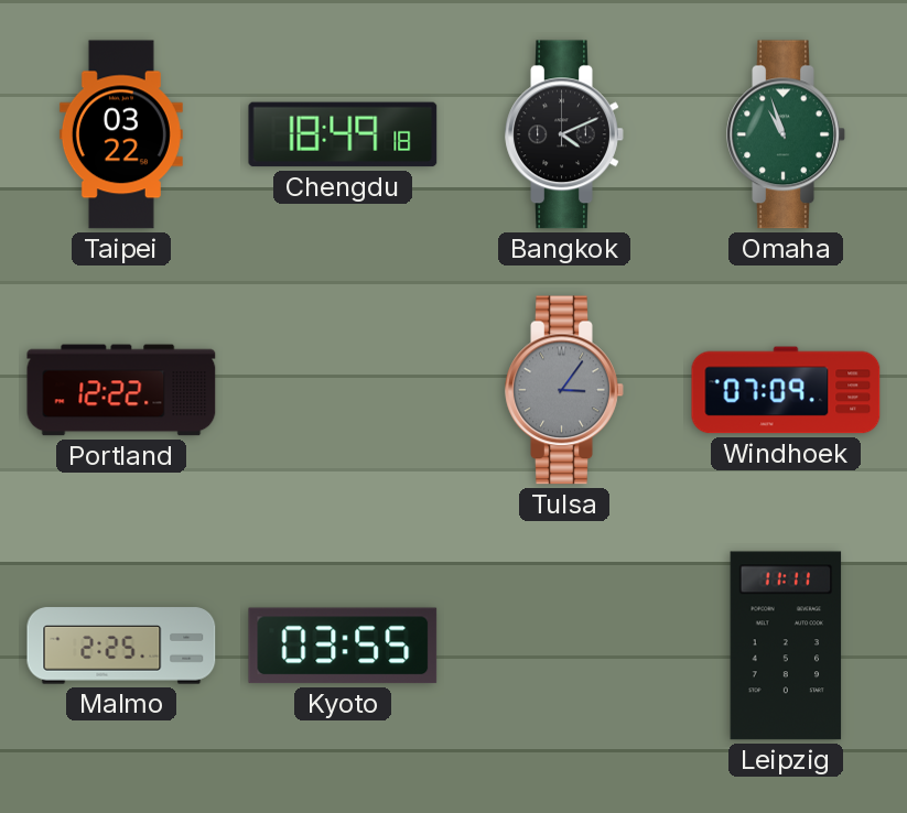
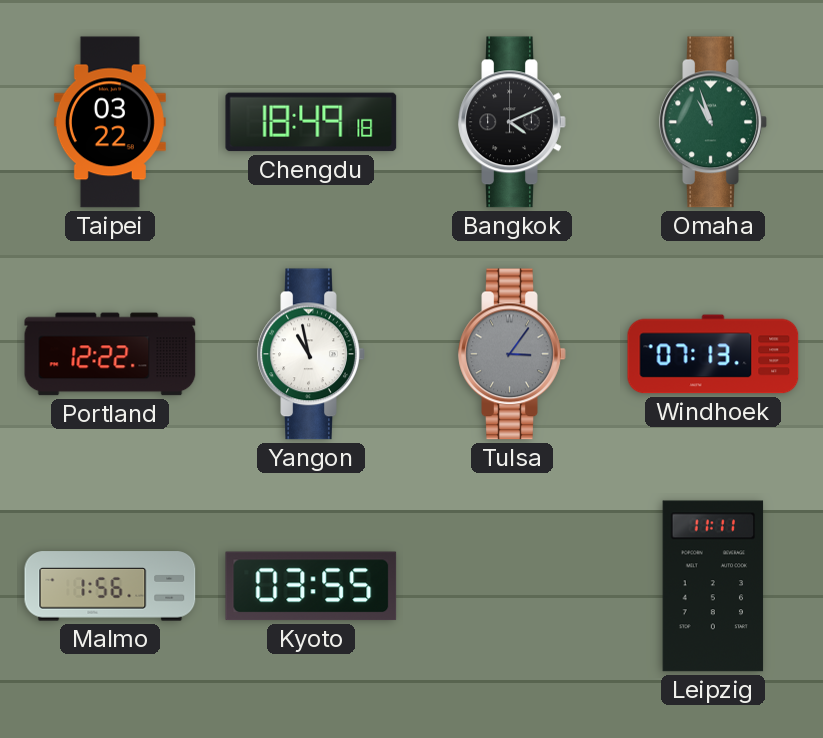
Yangon: none -> 10:58 (311, 354)
Windhoek: 07:09 -> 07:13 (713, 354)
Malmo: 2:25 -> 1:56 (110, 586)
